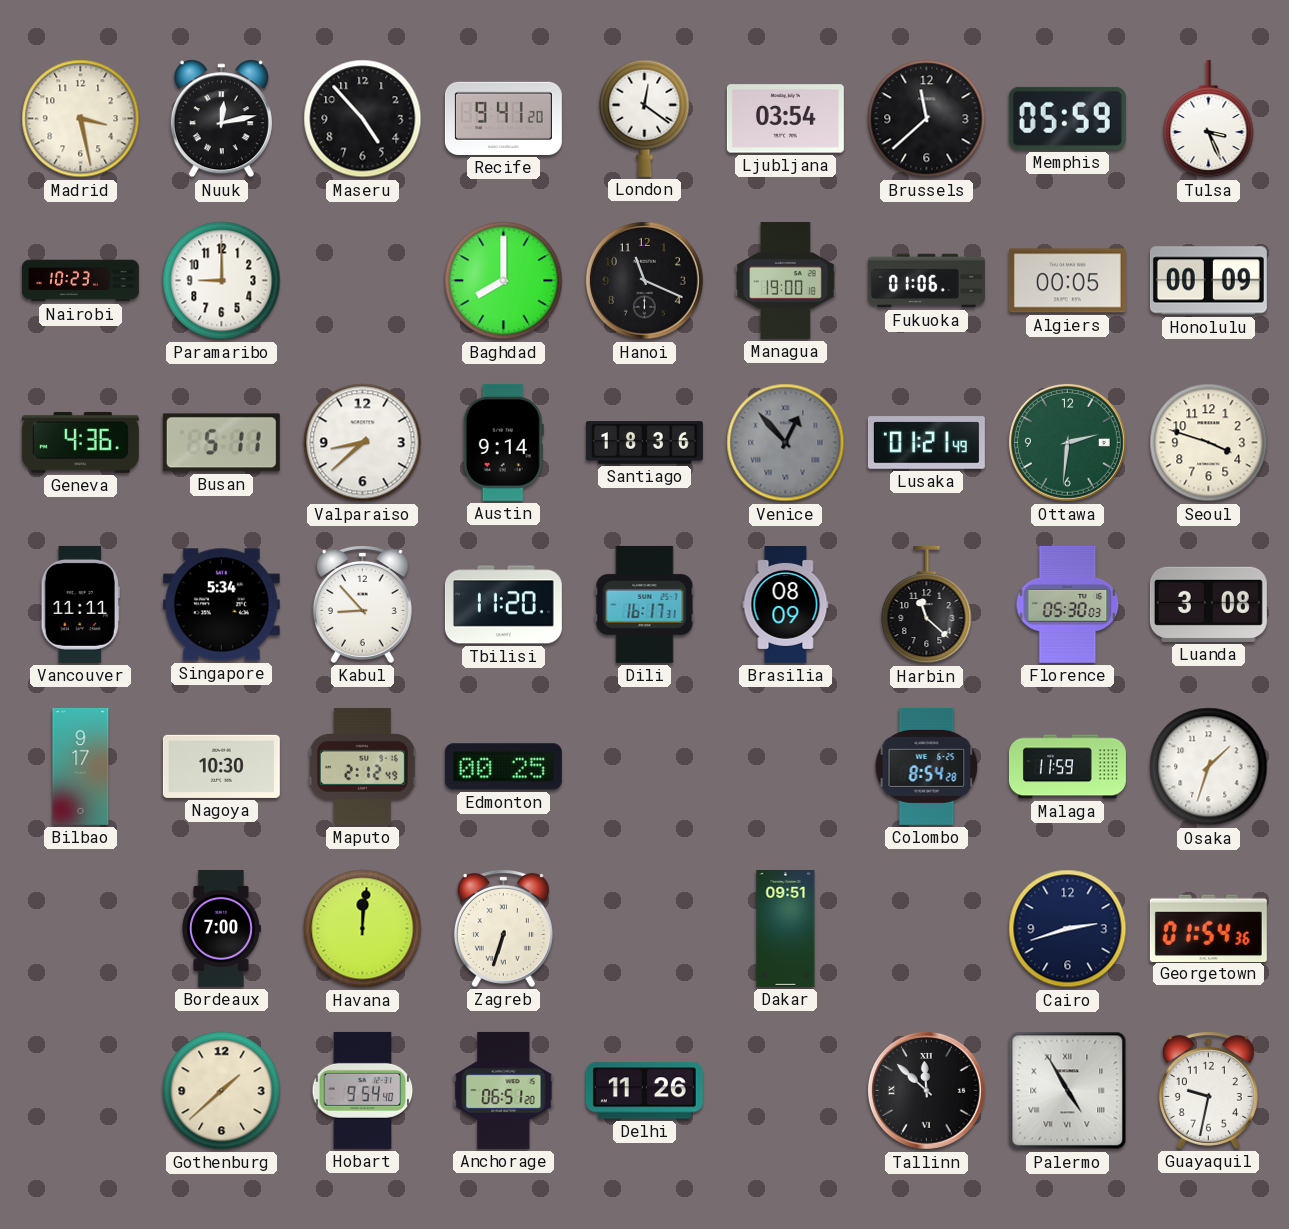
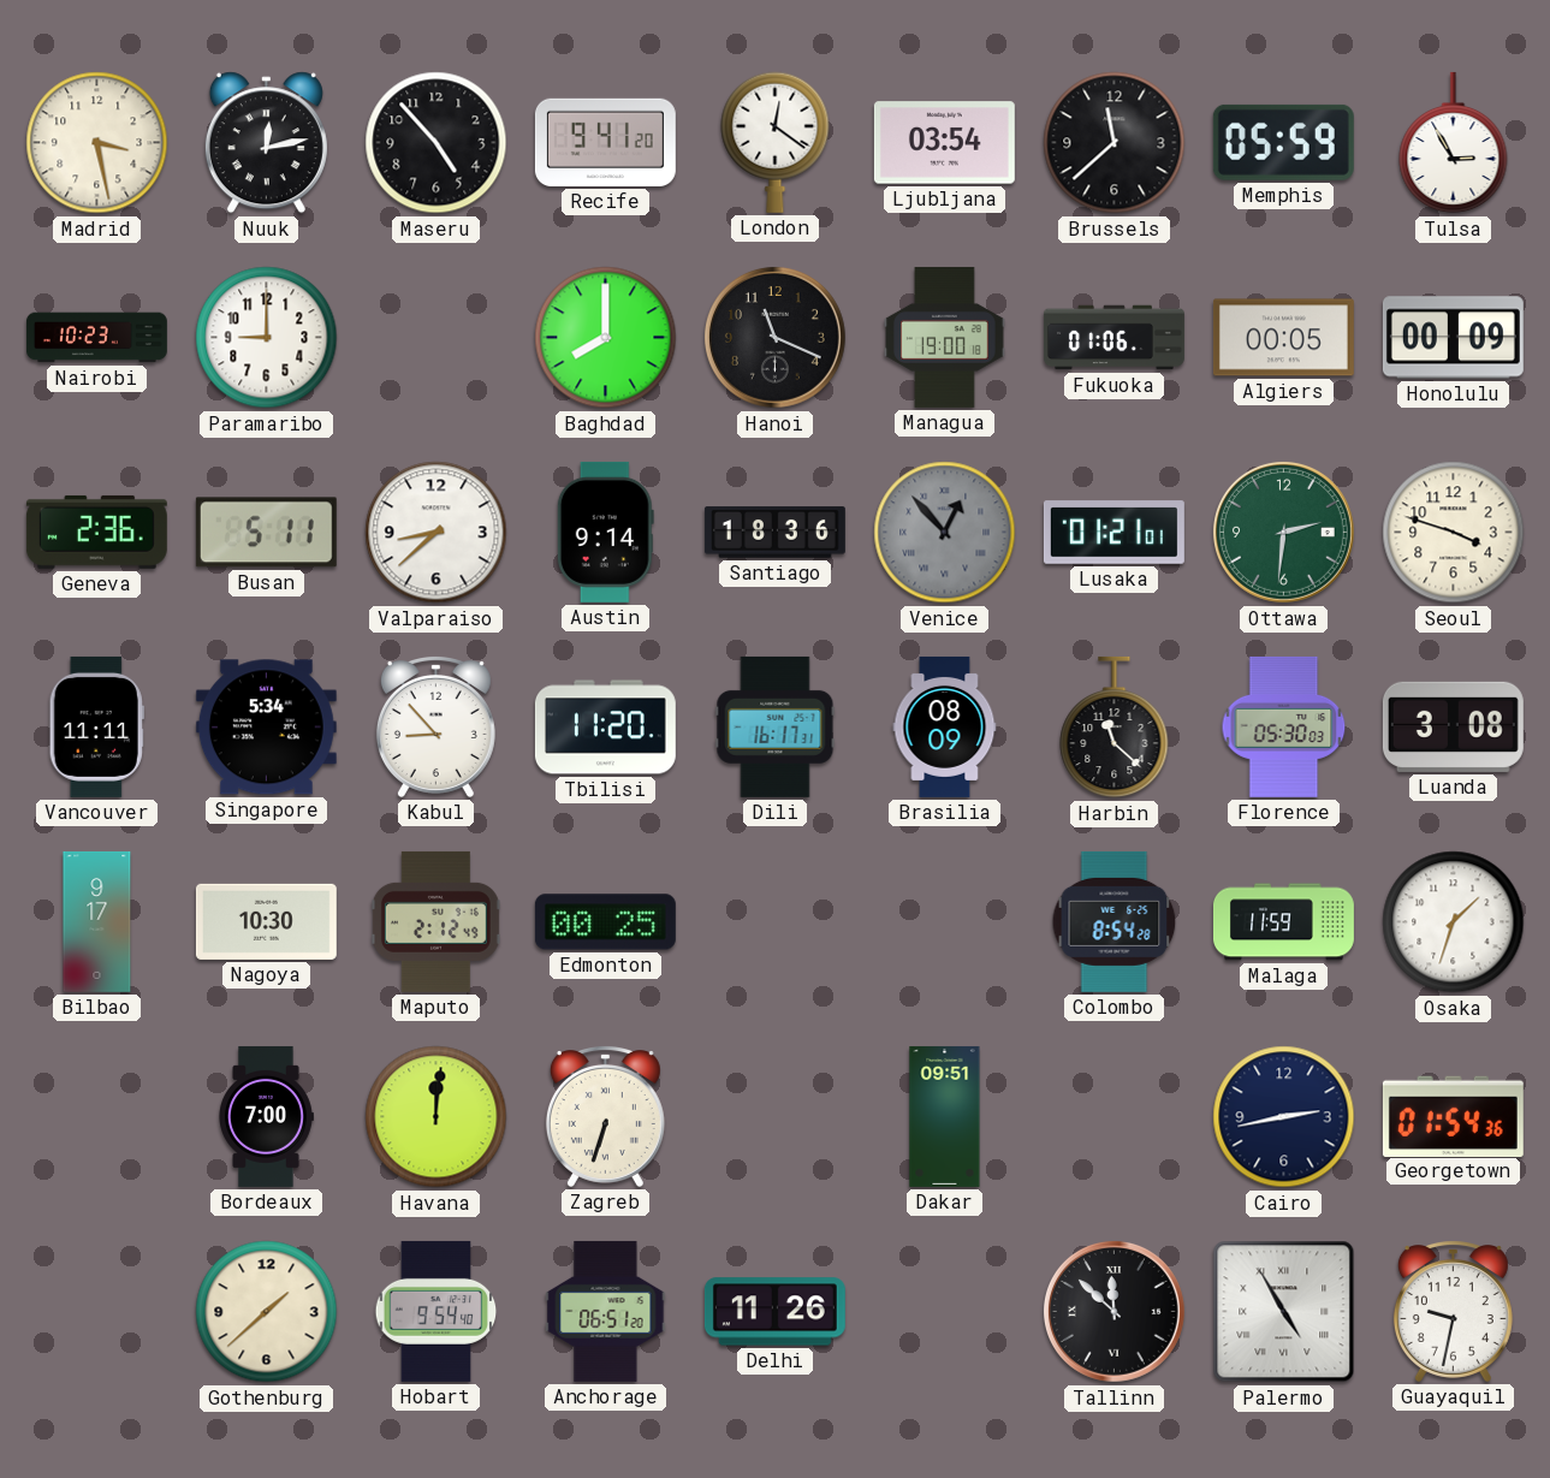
Tulsa: 3:26 -> 2:55 (1454, 143)
Geneva: 4:36 -> 2:36 (96, 532)
Lusaka: 01:21:49 -> 01:21:01 (1113, 533)
Cairo: 2:42 -> 2:43 (1284, 1117)
